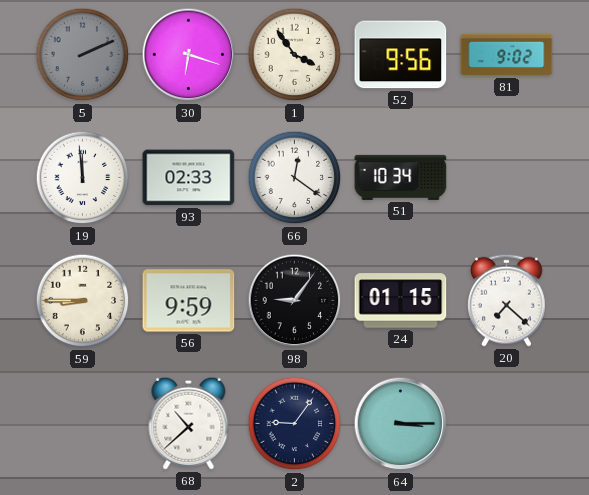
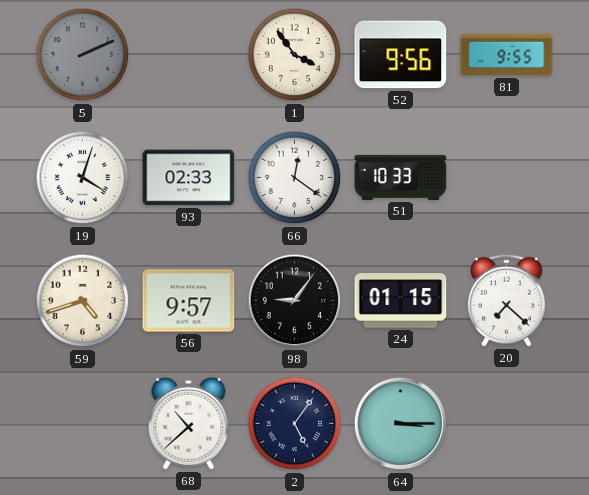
30: 6:18 -> none (189, 55)
81: 9:02 -> 9:55 (507, 55)
19: 11:59 -> 4:03 (83, 178)
51: 10:34 -> 10:33 (401, 177)
59: 8:45 -> 4:42 (83, 301)
56: 9:59 -> 9:57 (189, 301)
2: 9:06 -> 5:06 (295, 424)
